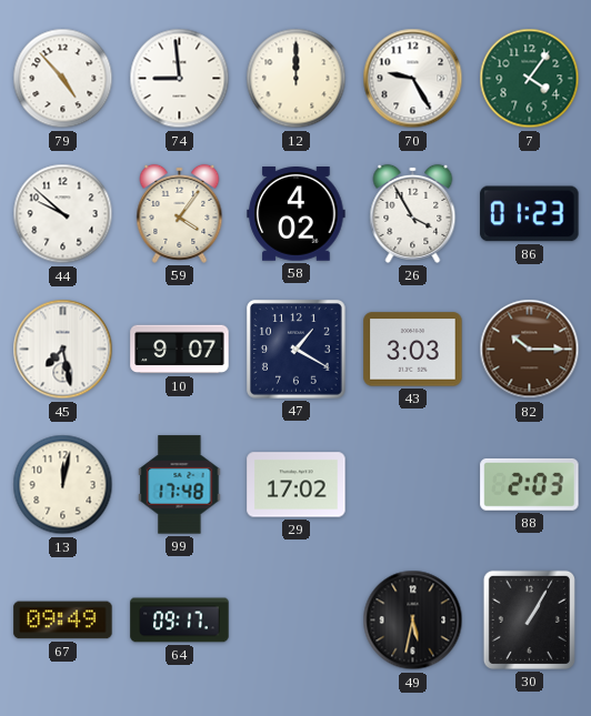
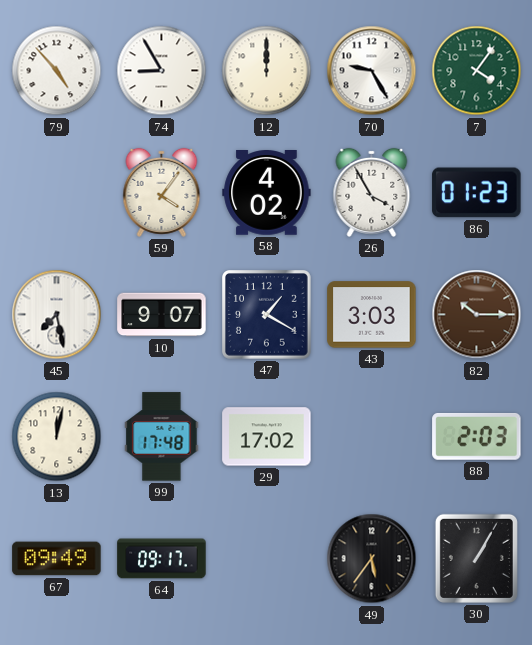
74: 8:59 -> 8:55 (162, 71)
44: 9:52 -> none (63, 214)
49: 5:32 -> 5:36 (372, 559)
